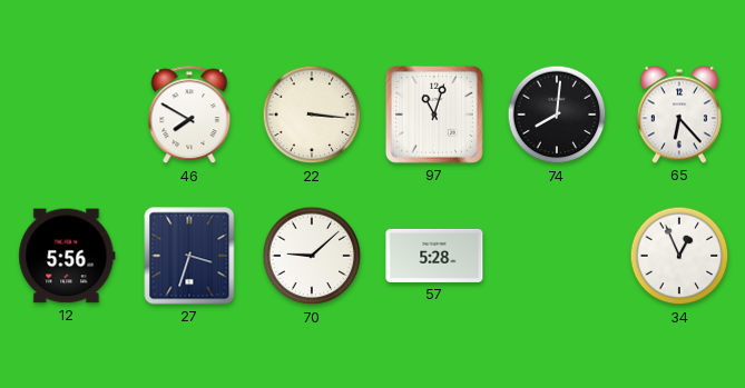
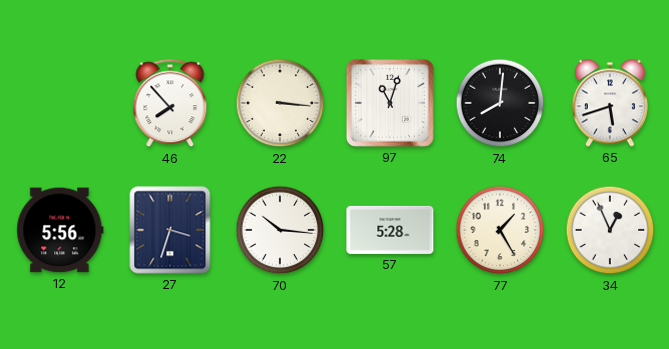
46: 7:50 -> 7:53 (170, 104)
65: 6:23 -> 5:42 (610, 103)
70: 9:08 -> 10:16 (280, 230)
77: none -> 1:25 (500, 230)
